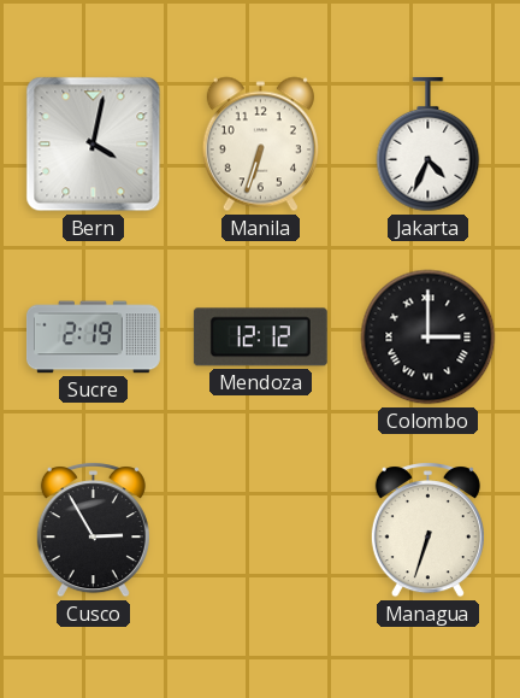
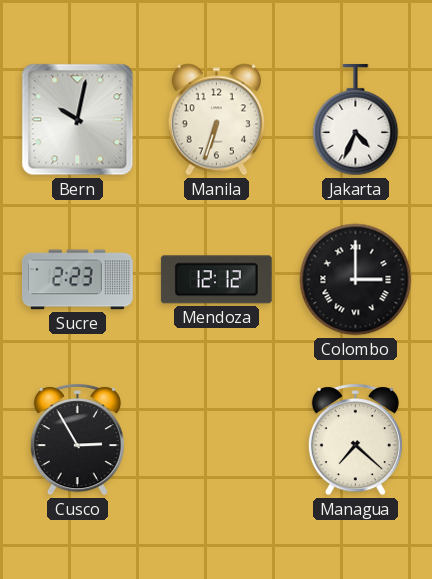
Bern: 4:02 -> 10:02 (78, 120)
Sucre: 2:19 -> 2:23 (77, 280)
Managua: 6:33 -> 7:22 (355, 440)
